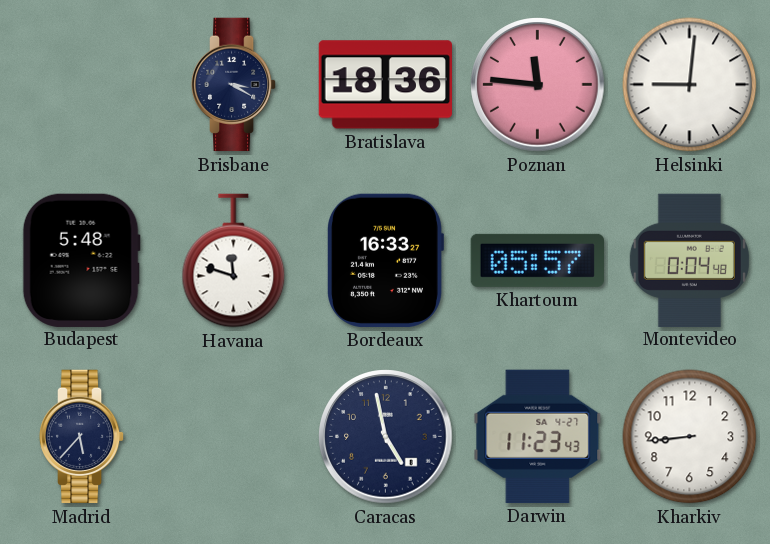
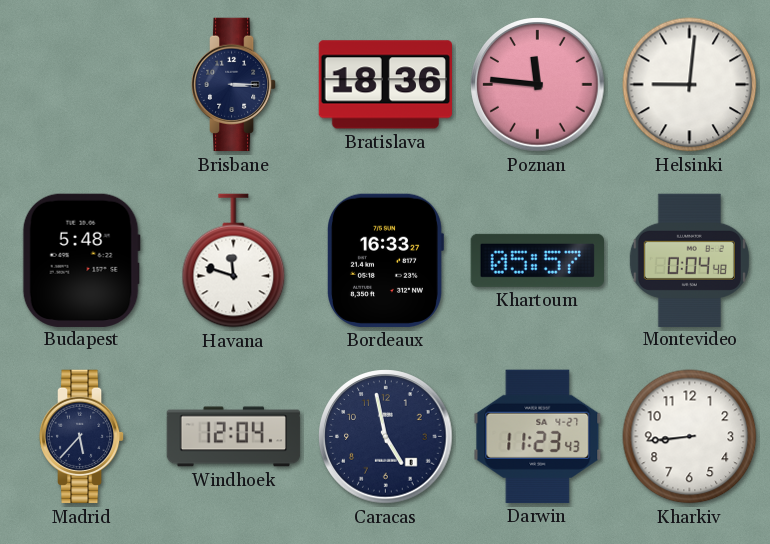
Brisbane: 3:20 -> 3:15 (234, 85)
Windhoek: none -> 12:04 (234, 437)
